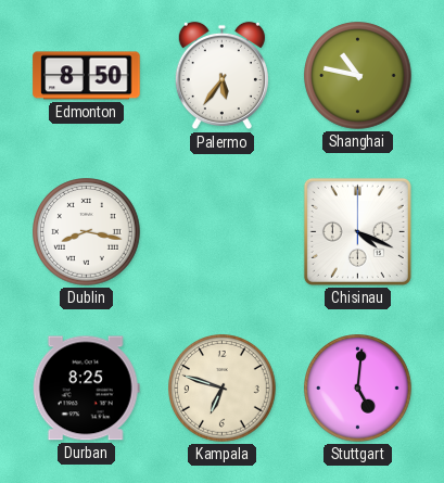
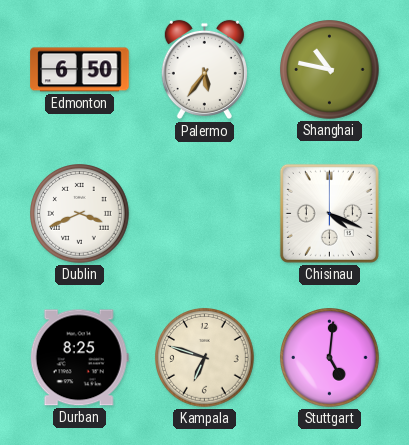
Edmonton: 8:50 -> 6:50 (80, 70)
Dublin: 8:17 -> 3:41 (80, 214)
